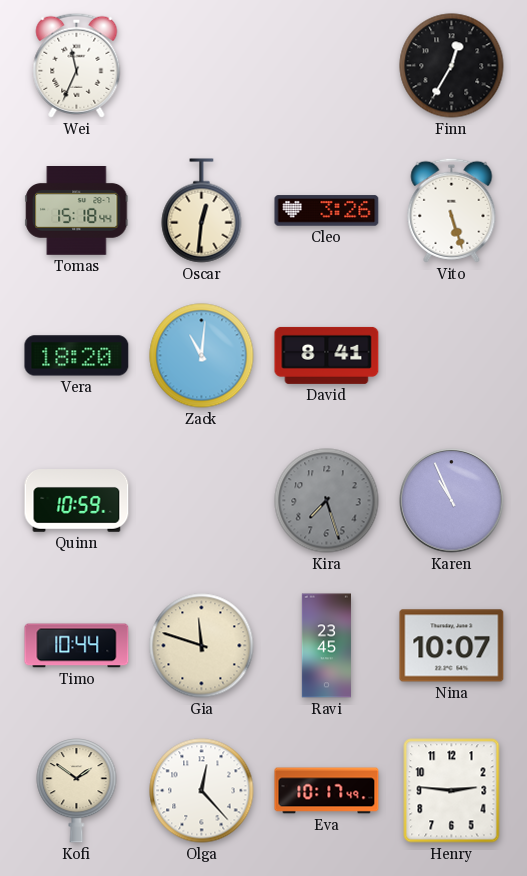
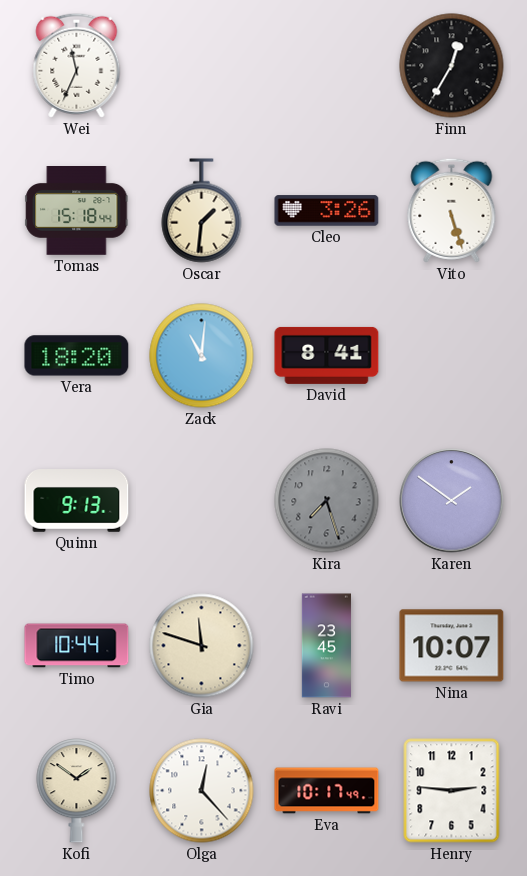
Oscar: 12:31 -> 1:31 (202, 211)
Quinn: 10:59 -> 9:13 (77, 501)
Karen: 10:56 -> 1:51 (452, 501)
